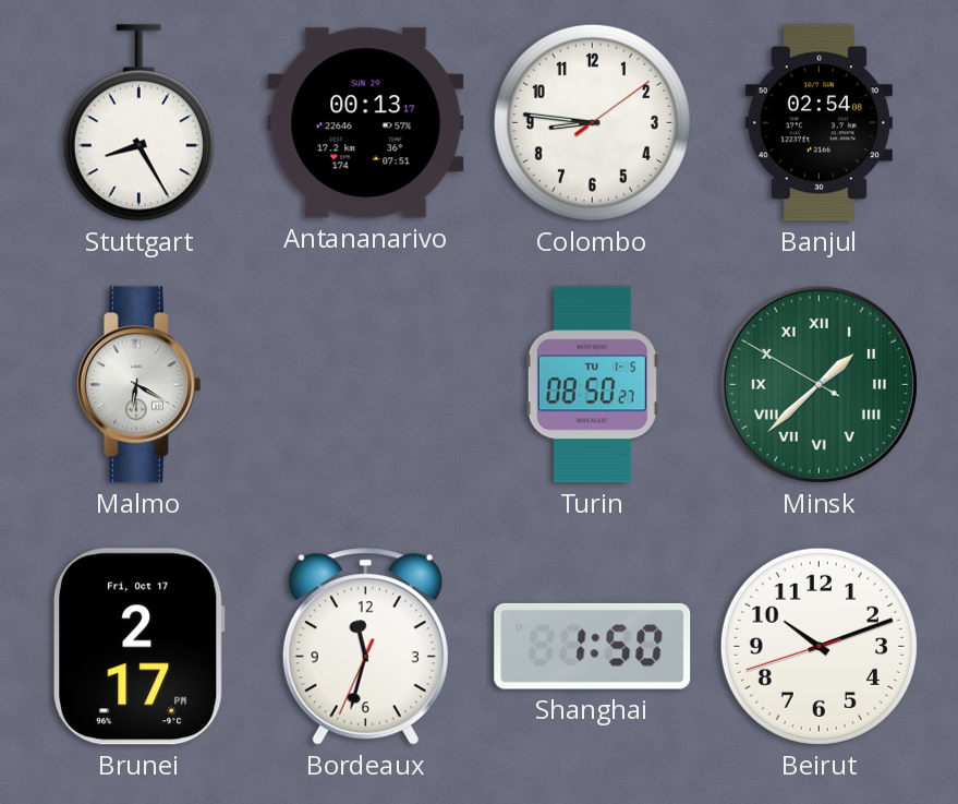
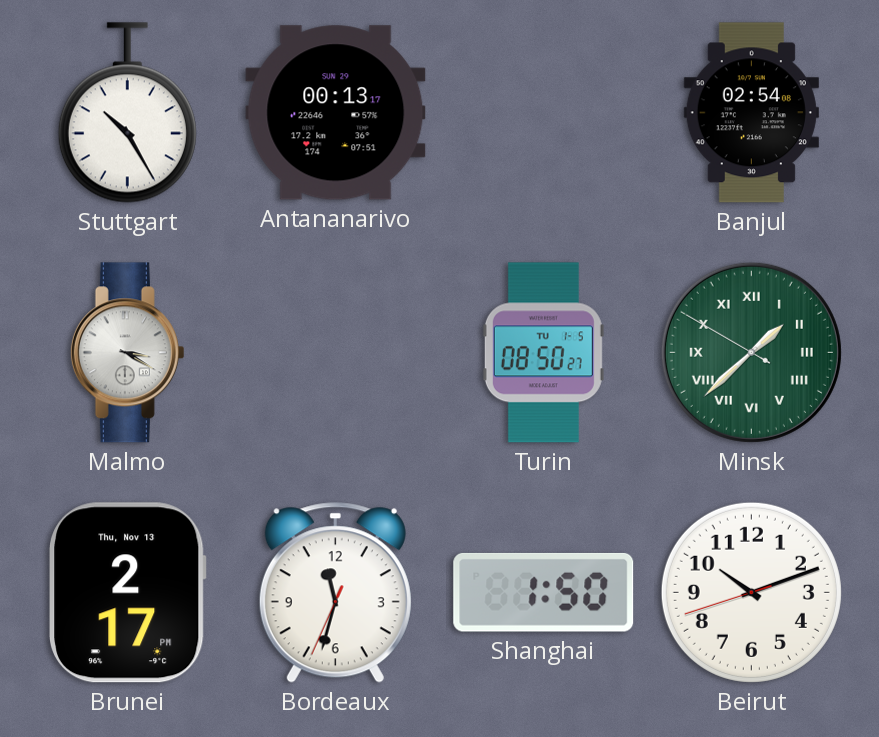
Stuttgart: 8:25 -> 10:25 (127, 113)
Colombo: 8:46 -> none (592, 122)
Malmo: 6:20 -> 3:20 (127, 353)
Brunei date: Fri, Oct 17 -> Thu, Nov 13 (128, 593)
